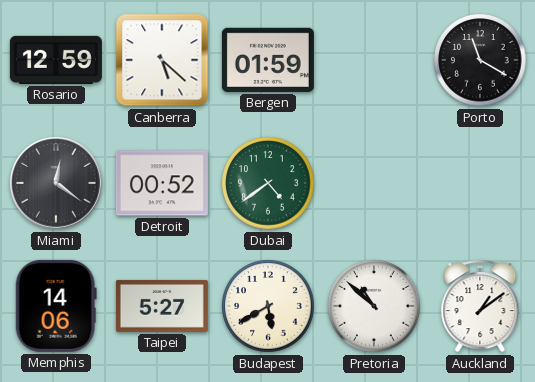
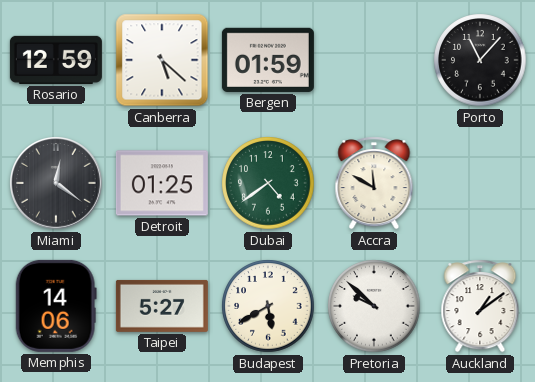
Porto: 11:20 -> 11:07 (480, 60)
Detroit: 00:52 -> 01:25 (162, 183)
Accra: none -> 11:50 (374, 183)
Pretoria: 10:52 -> 9:52 (374, 306)
